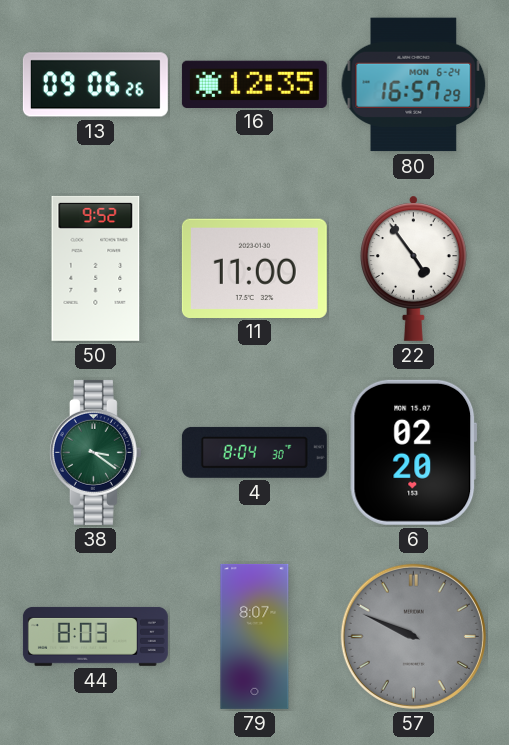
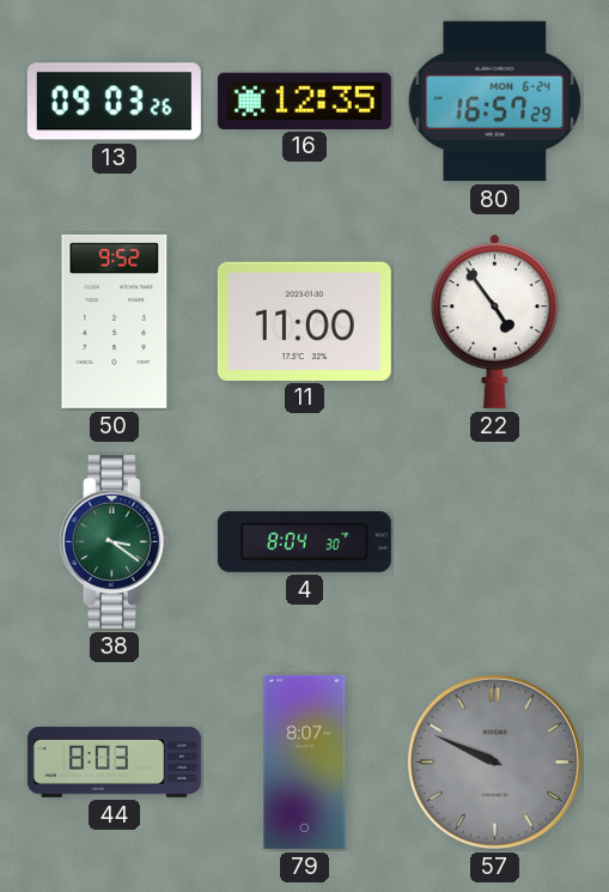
13: 09:06 -> 09:03 (114, 102)
6: 02:20 -> none (414, 452)
